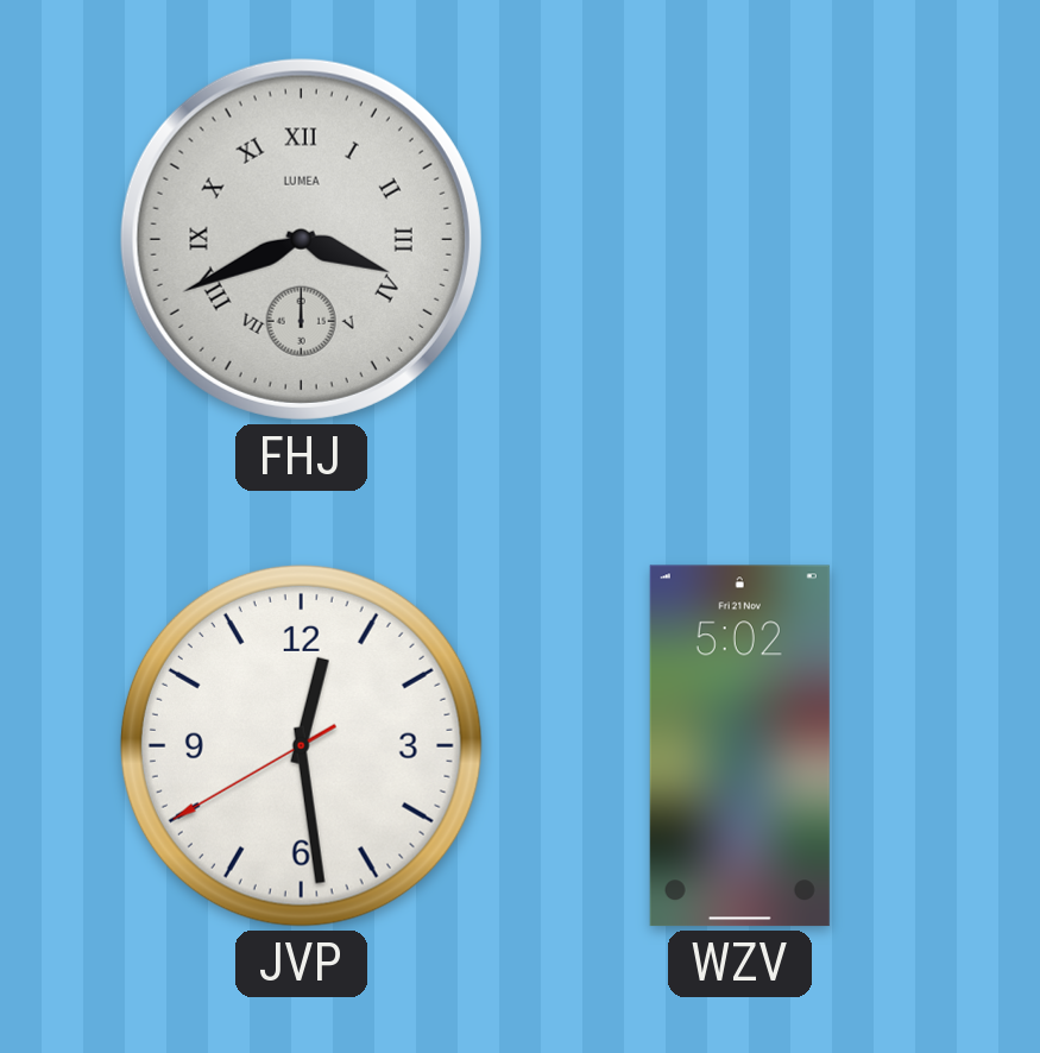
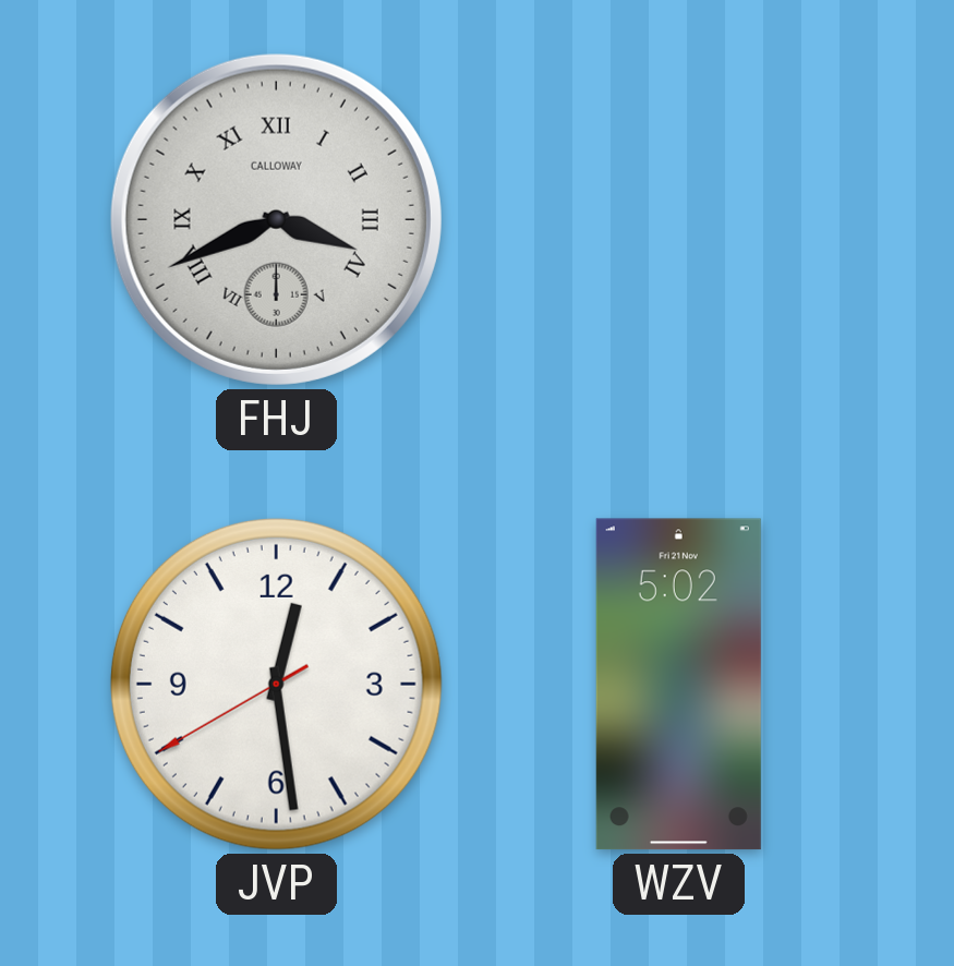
FHJ brand: LUMEA -> CALLOWAY (276, 219)
